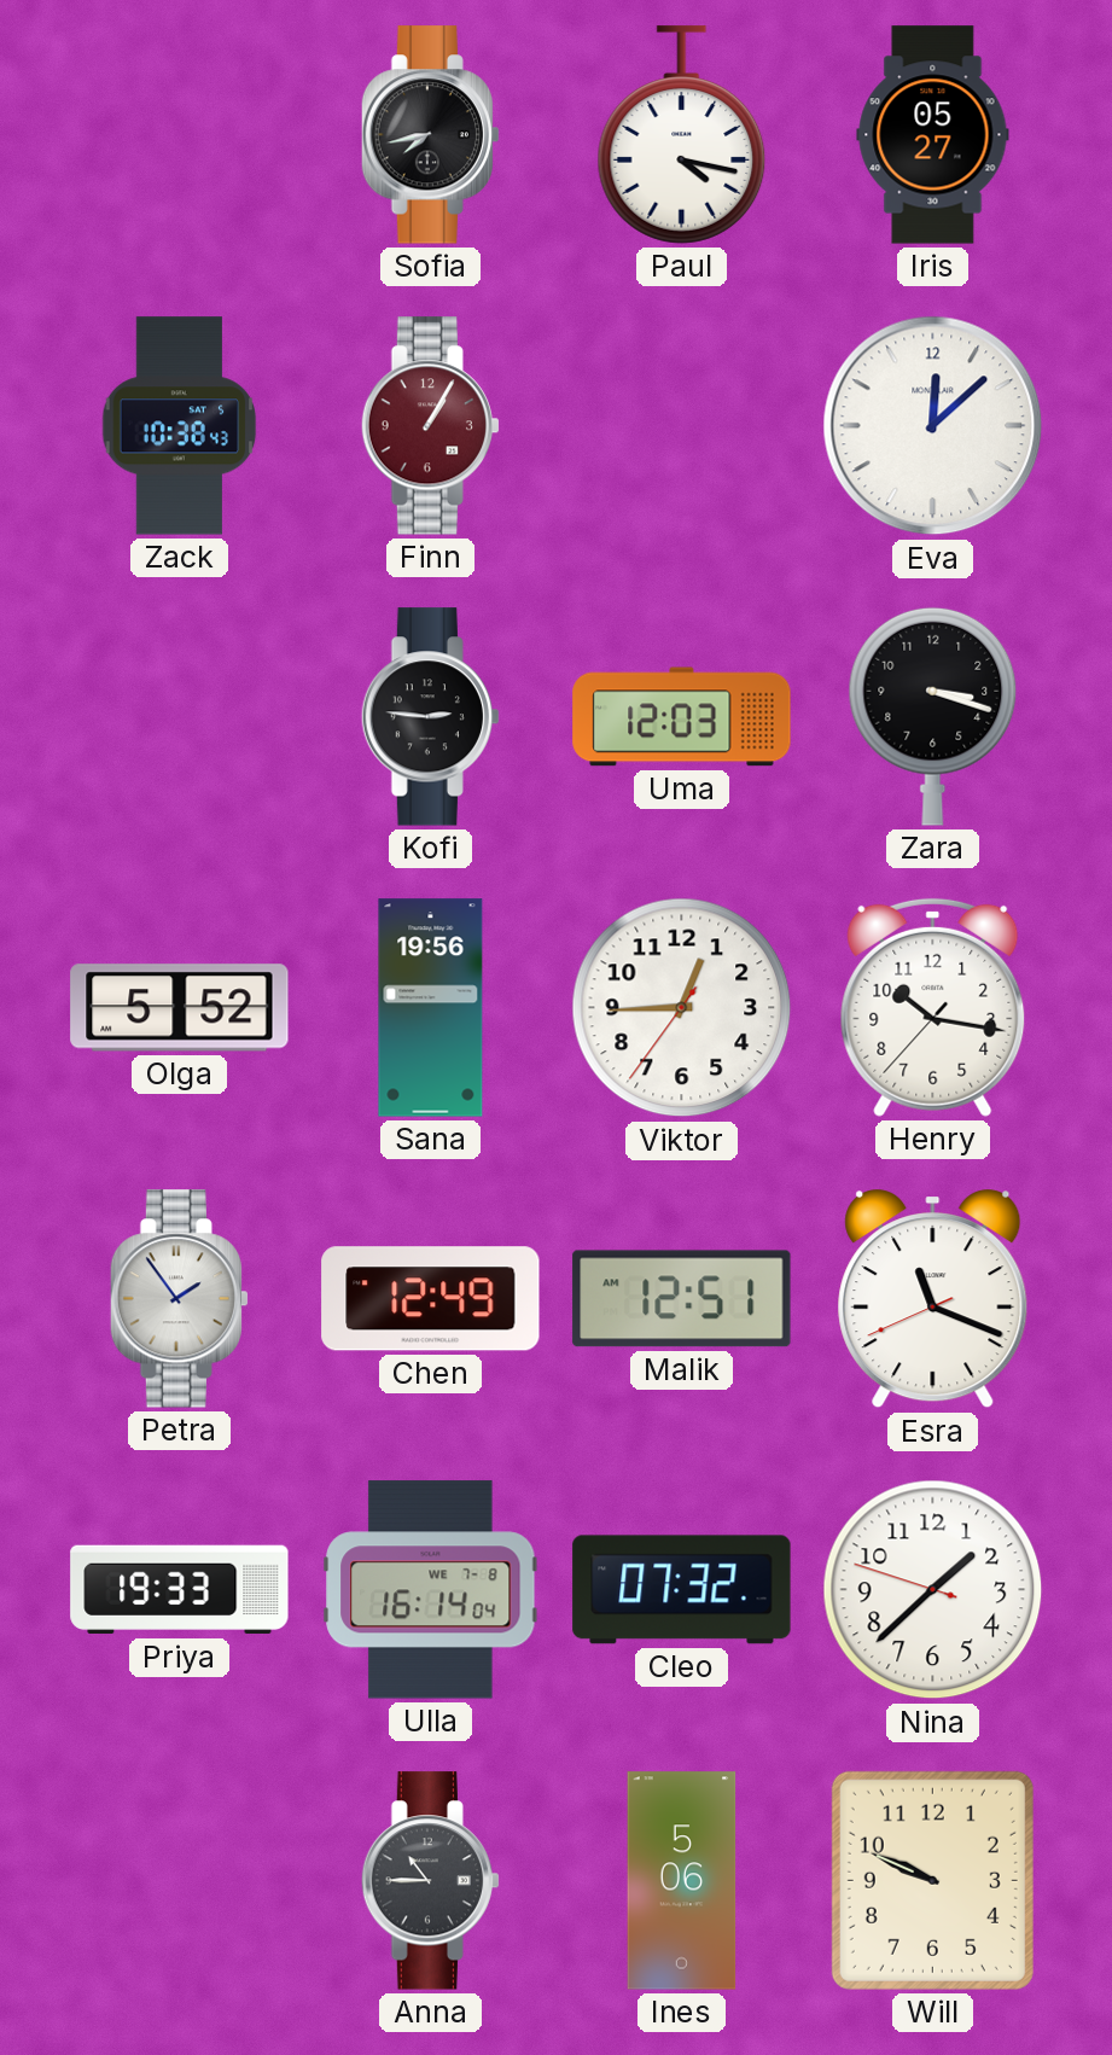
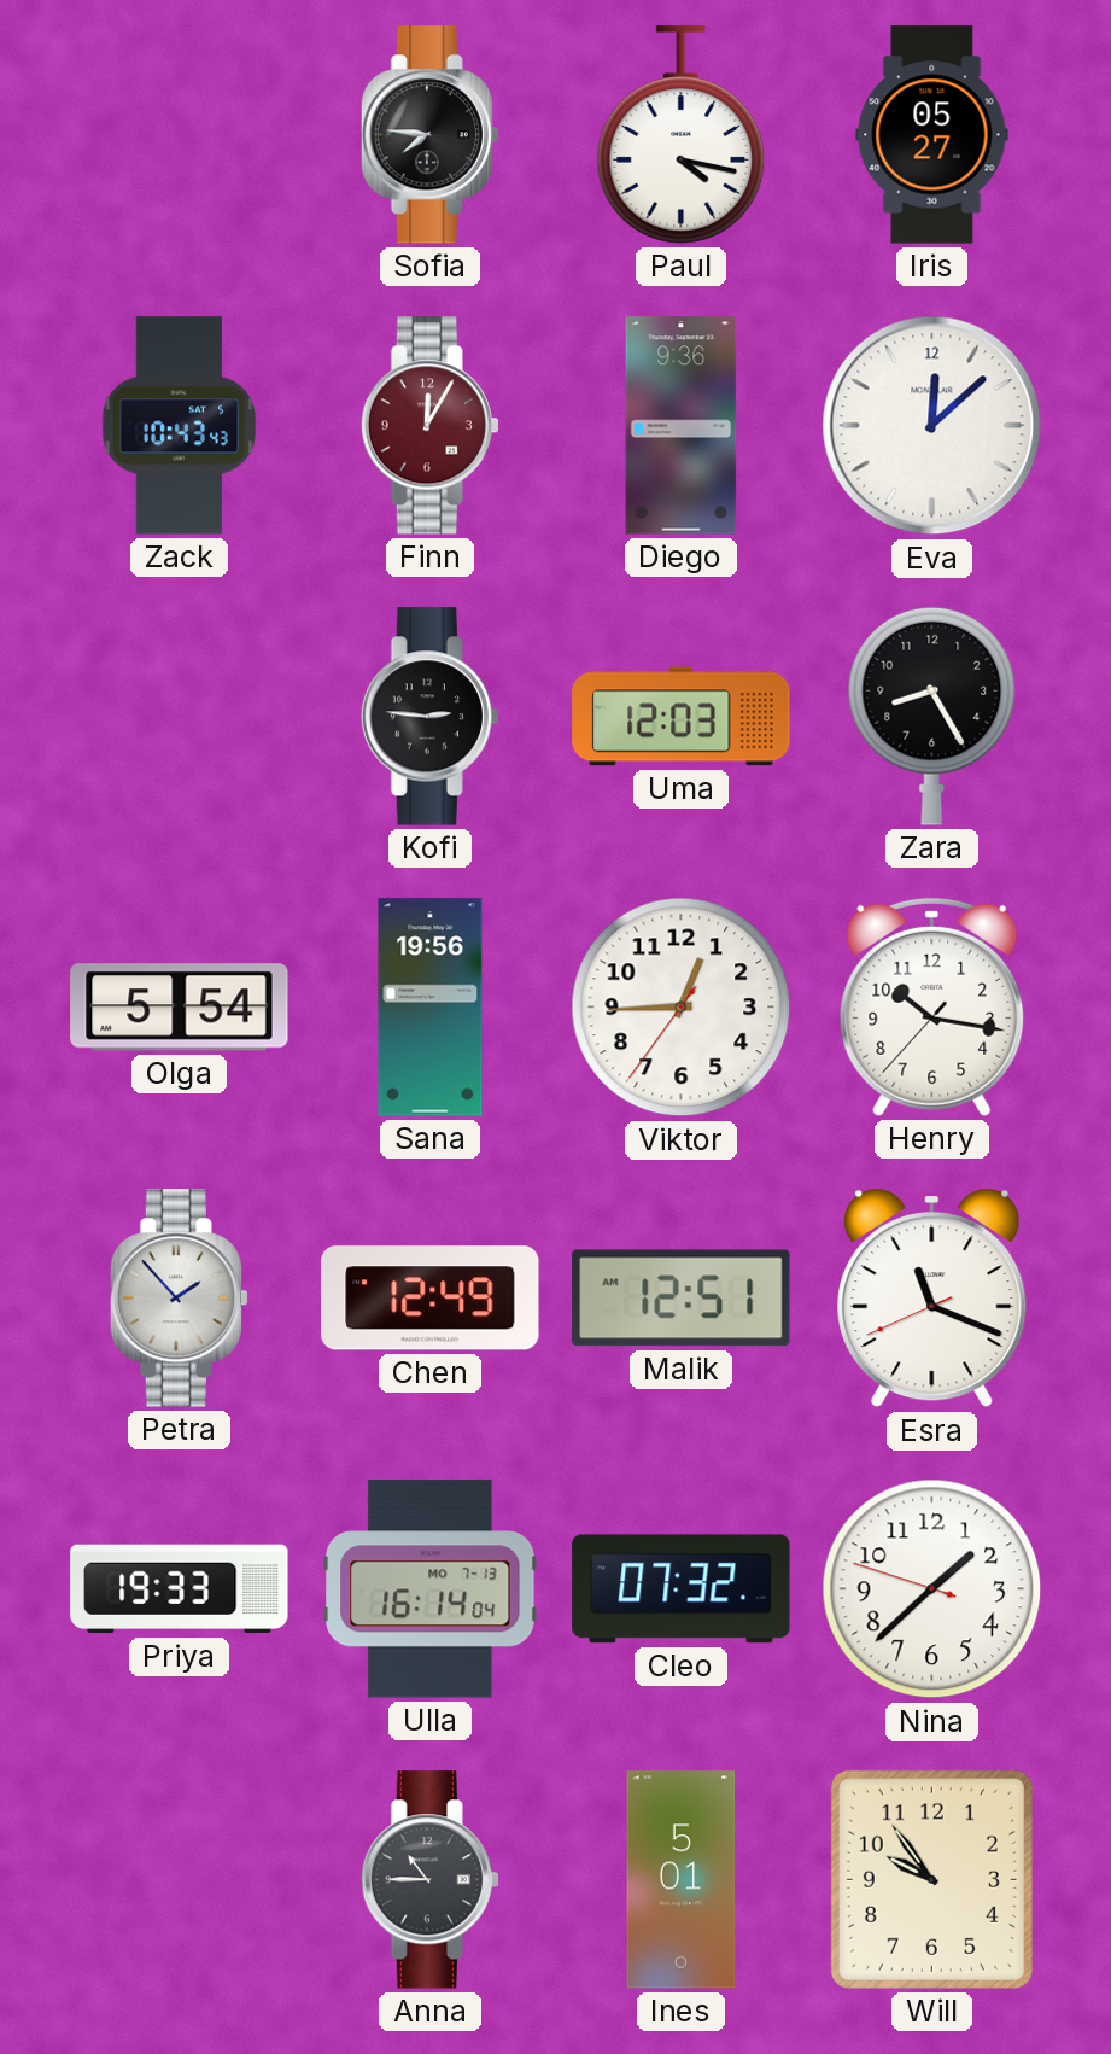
Sofia: 7:43 -> 7:46 (429, 135)
Zack: 10:38 -> 10:43 (180, 426)
Finn: 1:05 -> 12:05 (429, 426)
Diego: none -> 9:36 (682, 426)
Zara: 3:18 -> 8:25 (932, 716)
Olga: 5:52 -> 5:54 (180, 1008)
Petra: 1:54 -> 1:53 (179, 1299)
Ulla date: WE 7-8 -> MO 7-13 (431, 1589)
Ines: 5:06 -> 5:01 (682, 1880)
Will: 9:49 -> 9:54 (931, 1879)
